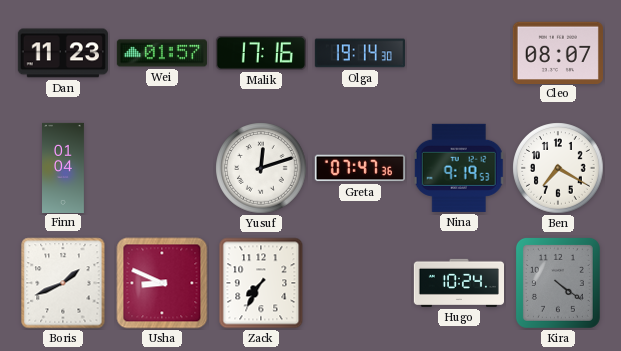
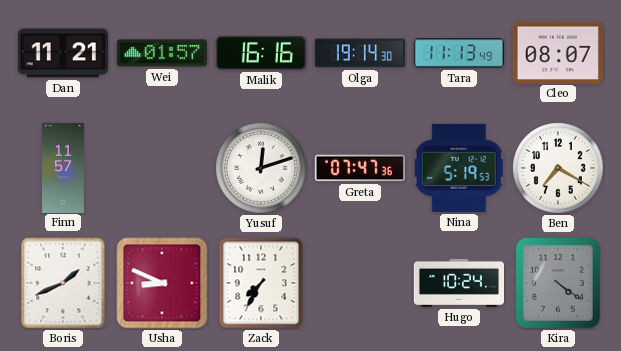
Dan: 11:23 -> 11:21 (63, 53)
Malik: 17:16 -> 16:16 (261, 53)
Tara: none -> 11:13 (459, 53)
Finn: 01:04 -> 11:57 (64, 167)
Nina: 9:19 -> 5:19 (459, 168)
